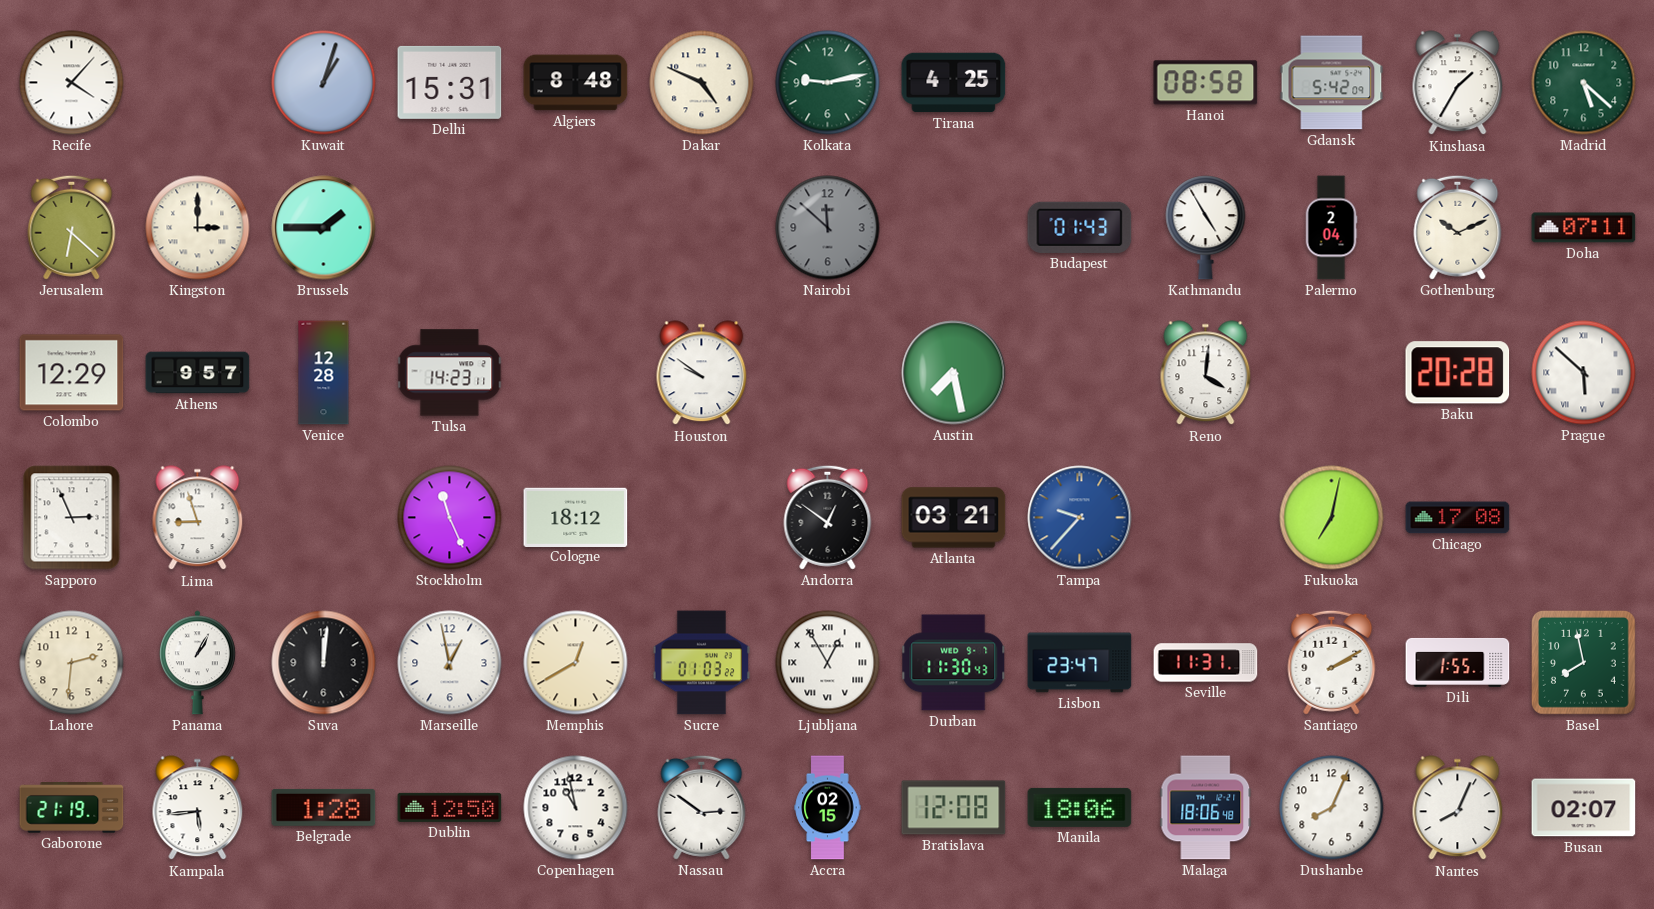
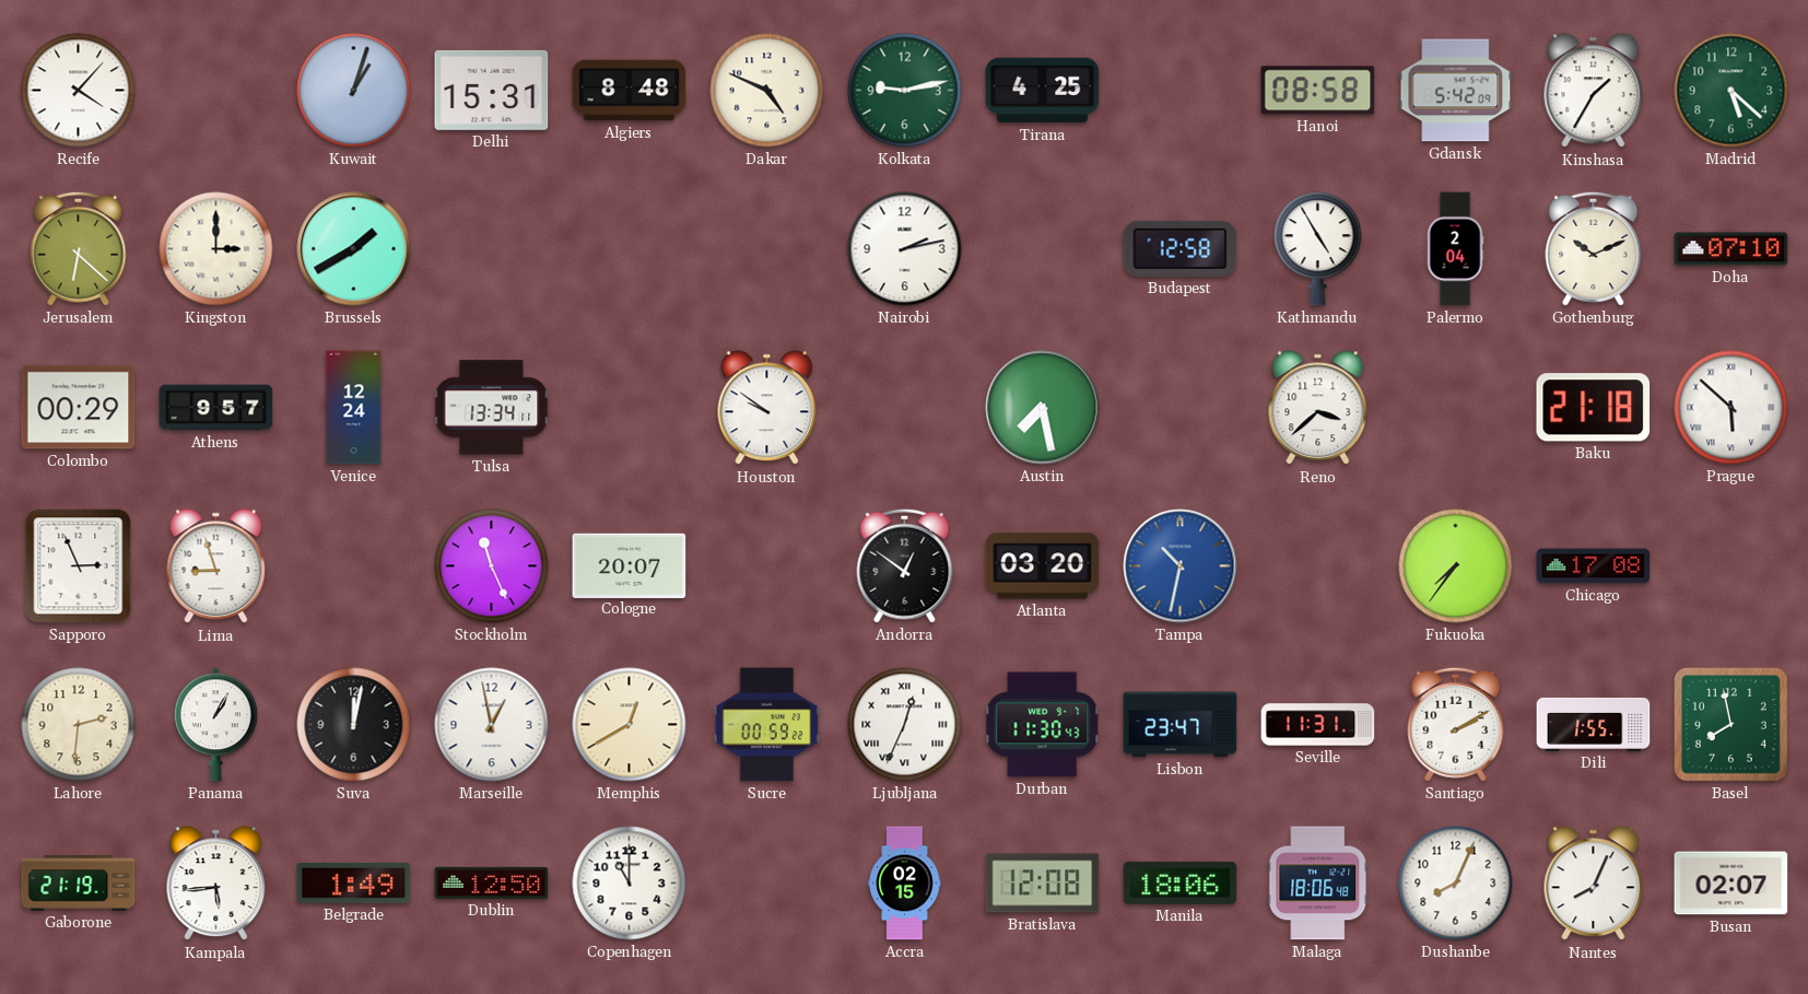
Brussels: 1:45 -> 1:40 (354, 249)
Nairobi: 11:52 -> 2:13 (905, 249)
Nairobi dial: grey -> white (905, 249)
Budapest: 01:43 -> 12:58 (1181, 248)
Doha: 07:11 -> 07:10 (1731, 249)
Colombo: 12:29 -> 00:29 (79, 408)
Venice: 12:28 -> 12:24 (354, 408)
Tulsa: 14:23 -> 13:34 (492, 408)
Reno: 4:01 -> 3:38 (1318, 408)
Baku: 20:28 -> 21:18 (1594, 408)
Cologne: 18:12 -> 20:07 (630, 565)
Atlanta: 03:21 -> 03:20 (1043, 566)
Tampa: 9:37 -> 10:32 (1181, 566)
Fukuoka: 7:02 -> 7:36 (1456, 566)
Suva: 12:01 -> 12:02 (354, 725)
Sucre: 01:03 -> 00:59 (766, 725)
Ljubljana: 12:55 -> 12:34 (905, 725)
Belgrade: 1:28 -> 1:49 (354, 882)
Copenhagen: 10:58 -> 11:00 (630, 884)
Nassau: 2:51 -> none (702, 807)
